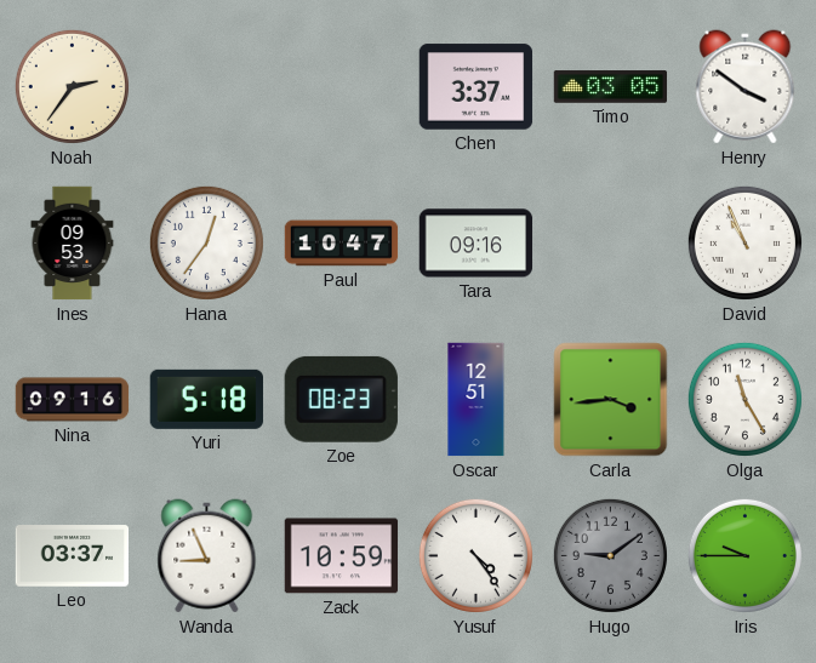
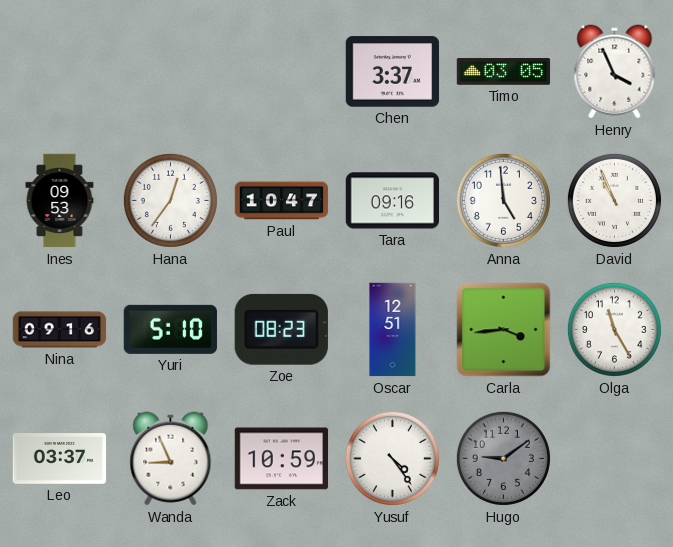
Noah: 2:36 -> none (72, 86)
Henry: 3:51 -> 3:56 (615, 72)
Anna: none -> 4:59 (503, 200)
Yuri: 5:18 -> 5:10 (170, 329)
Iris: 9:45 -> none (744, 555)
